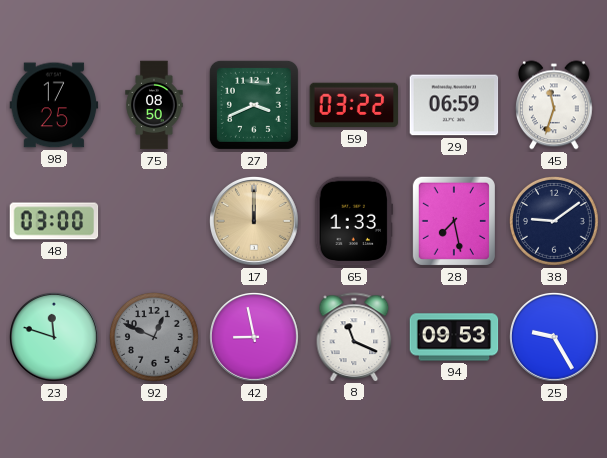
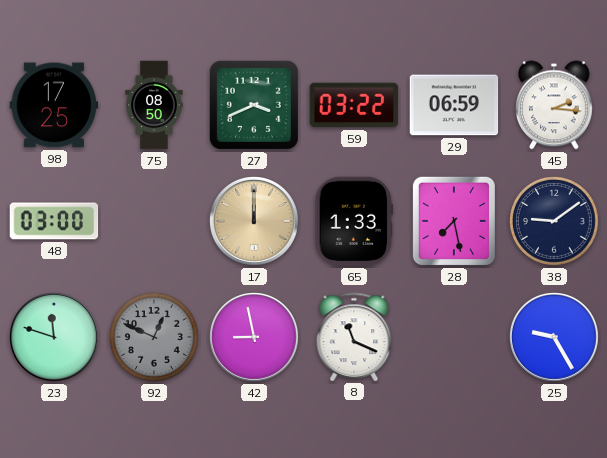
45: 11:33 -> 2:16 (555, 105)
94: 09:53 -> none (454, 337)
